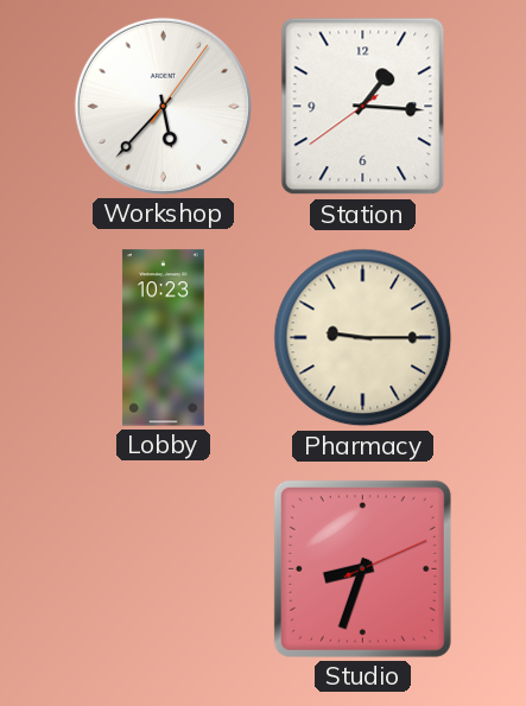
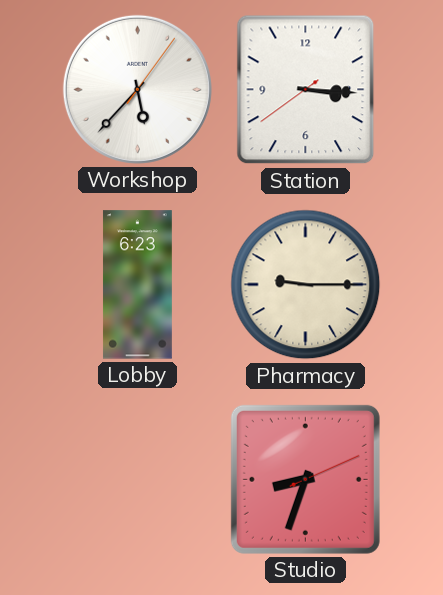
Station: 1:15 -> 3:15 (306, 90)
Lobby: 10:23 -> 6:23 (137, 285)
